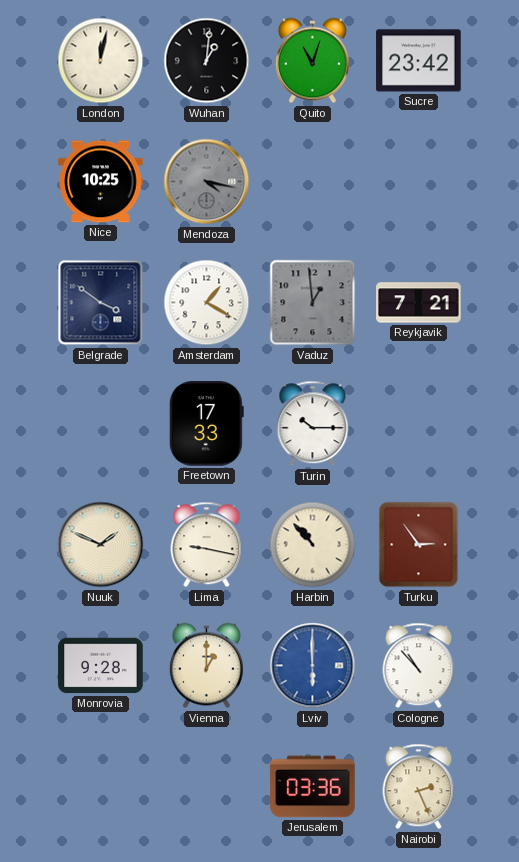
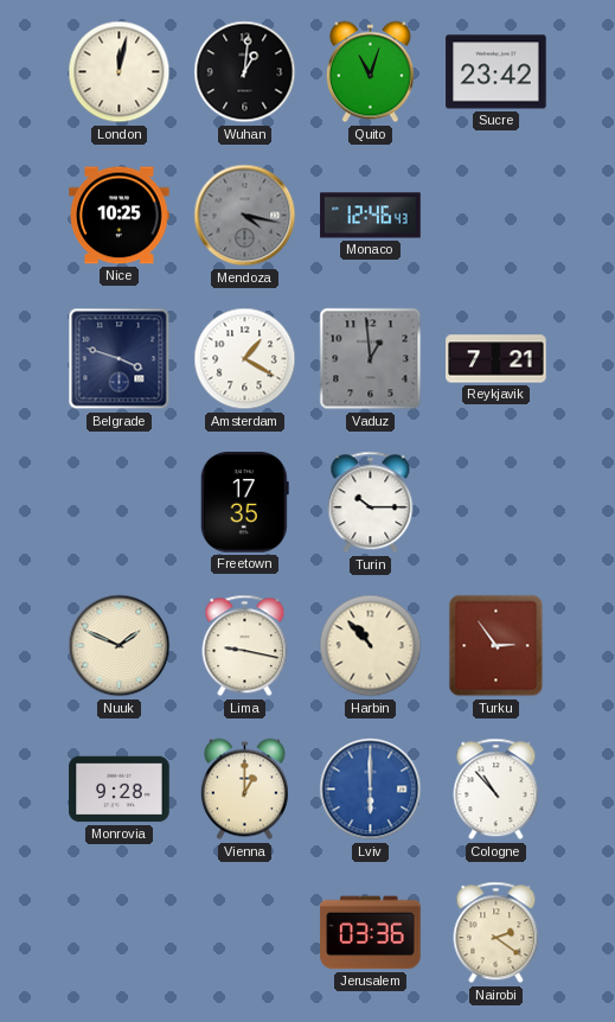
Monaco: none -> 12:46 (371, 216)
Belgrade: 3:51 -> 3:48 (120, 359)
Freetown: 17:33 -> 17:35 (244, 503)
Nairobi: 2:26 -> 2:21 (497, 933)
